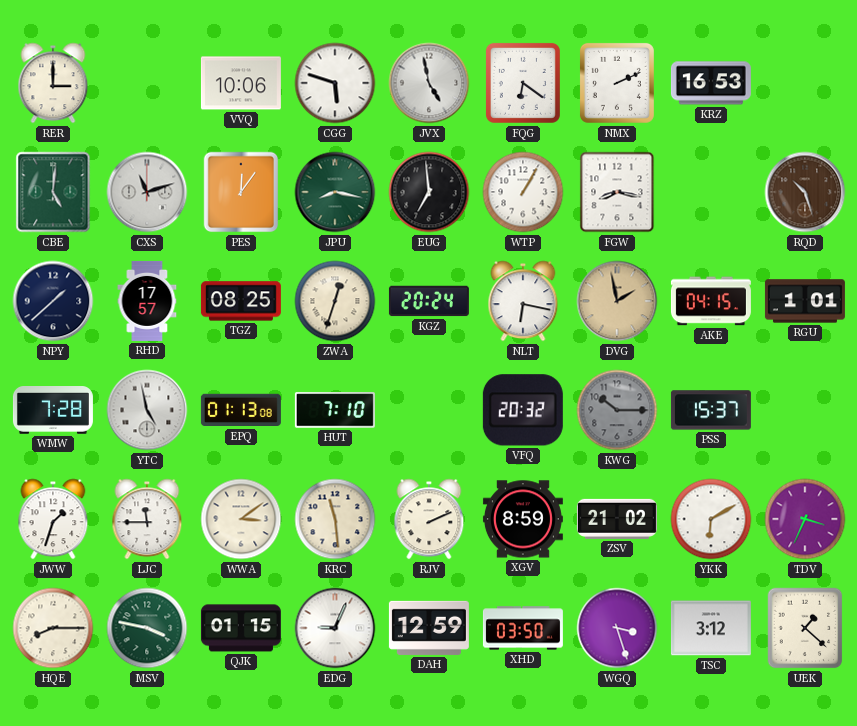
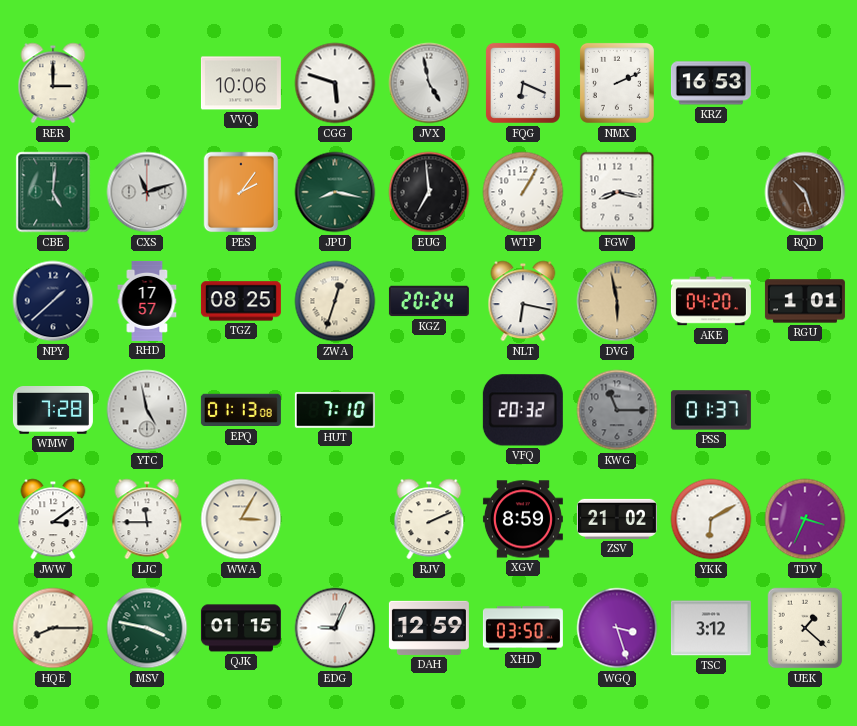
FQG: 6:21 -> 6:19 (523, 83)
PES: 12:06 -> 2:06 (241, 192)
DVG: 1:58 -> 5:58 (617, 301)
AKE: 04:15 -> 04:20 (711, 301)
KWG: 10:15 -> 11:15 (617, 410)
PSS: 15:37 -> 01:37 (711, 410)
JWW: 1:33 -> 3:09 (53, 519)
WWA: 3:09 -> 3:05 (241, 519)
KRC: 11:29 -> none (335, 519)
